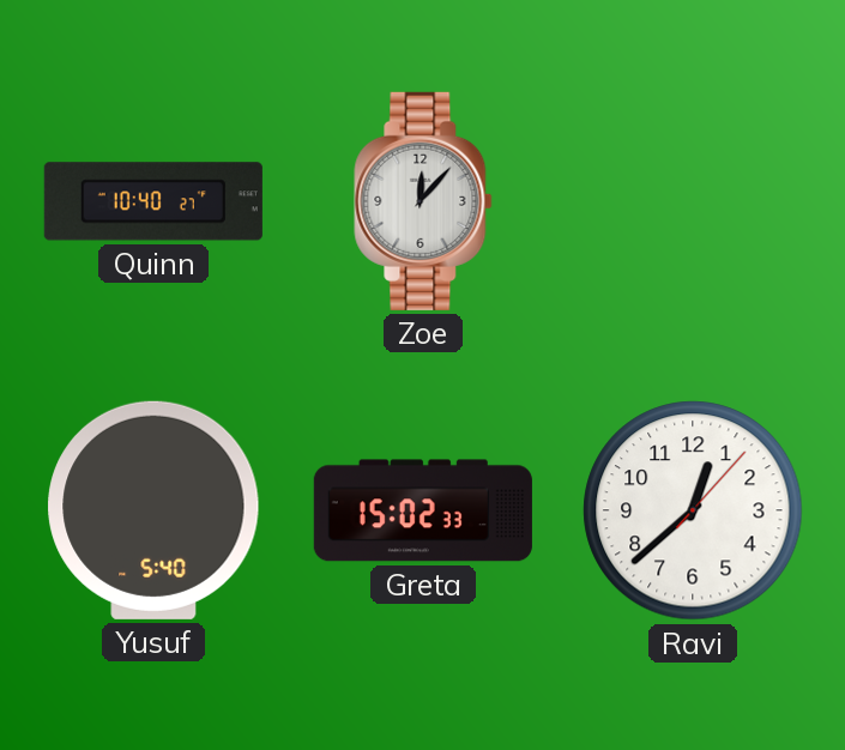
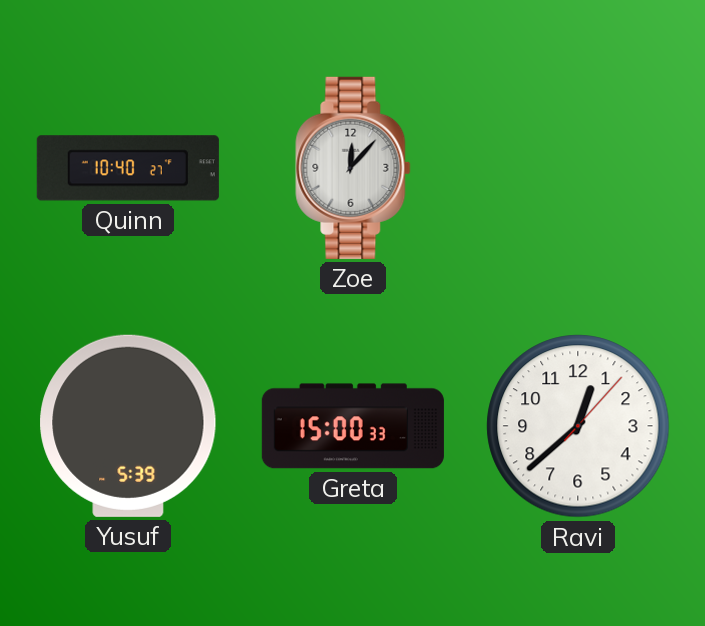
Yusuf: 5:40 -> 5:39 (128, 426)
Greta: 15:02 -> 15:00 (353, 426)
